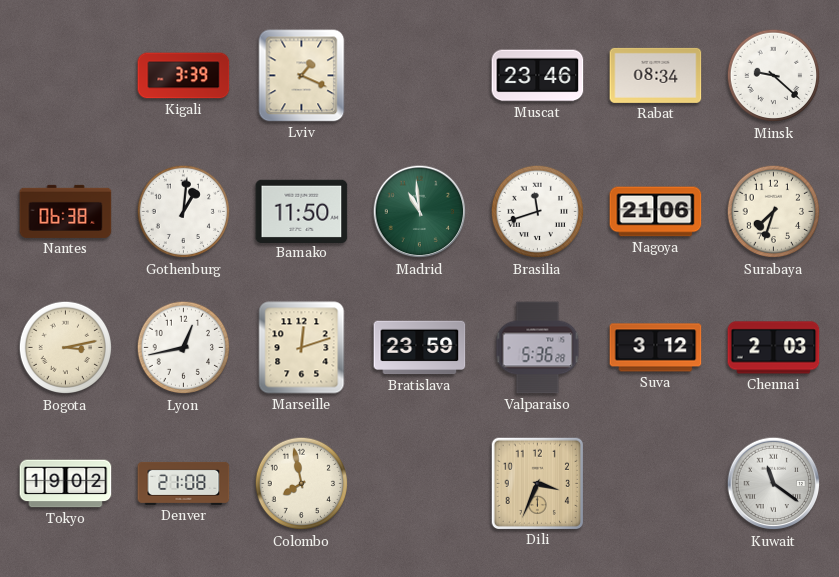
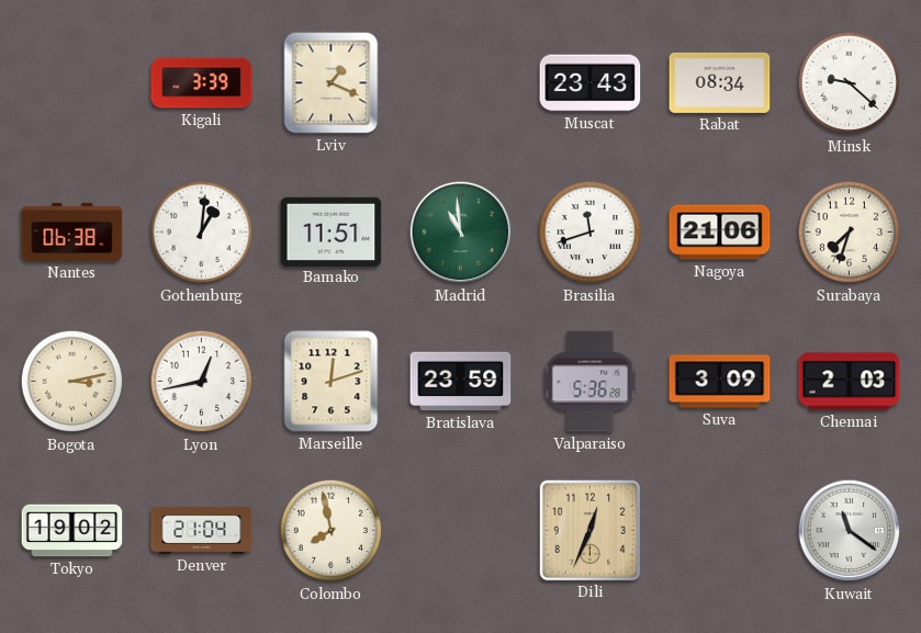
Muscat: 23:46 -> 23:43 (591, 83)
Bamako: 11:50 -> 11:51 (332, 231)
Suva: 3:12 -> 3:09 (720, 382)
Denver: 21:08 -> 21:04 (202, 530)
Dili: 3:34 -> 12:34 (589, 530)
